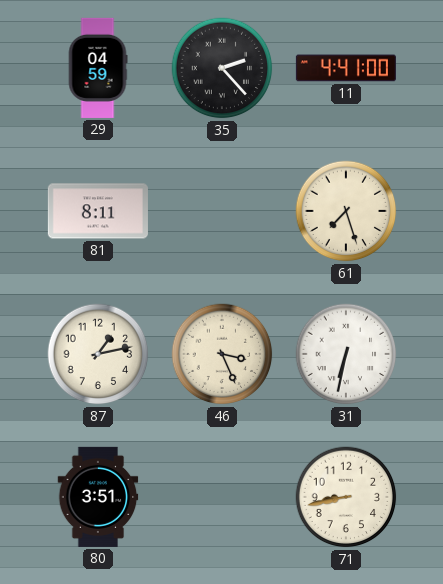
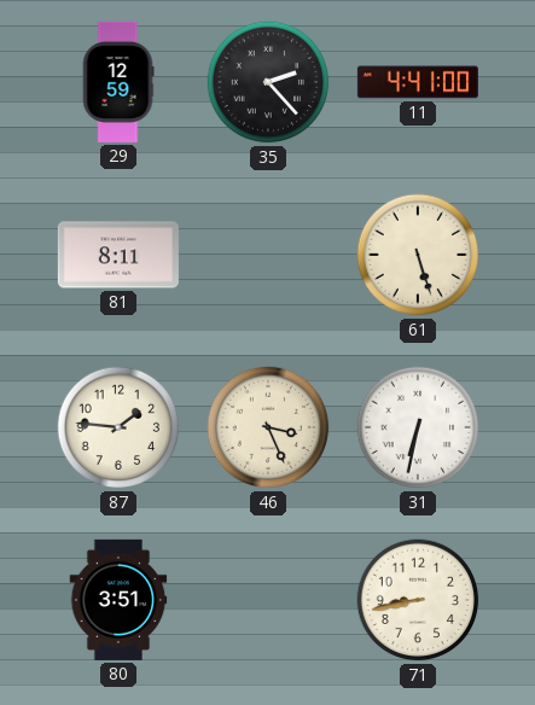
29: 04:59 -> 12:59 (118, 82)
61: 7:27 -> 5:27 (418, 255)
87: 1:13 -> 1:46 (118, 427)
